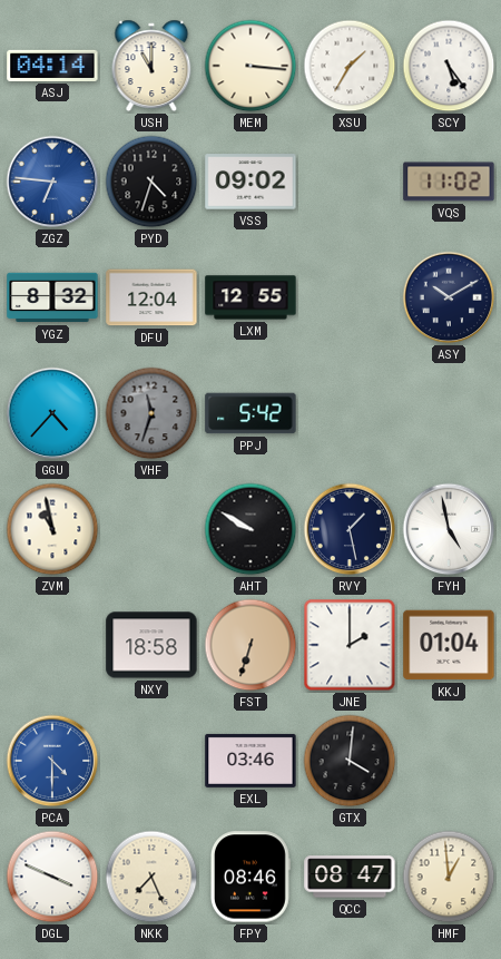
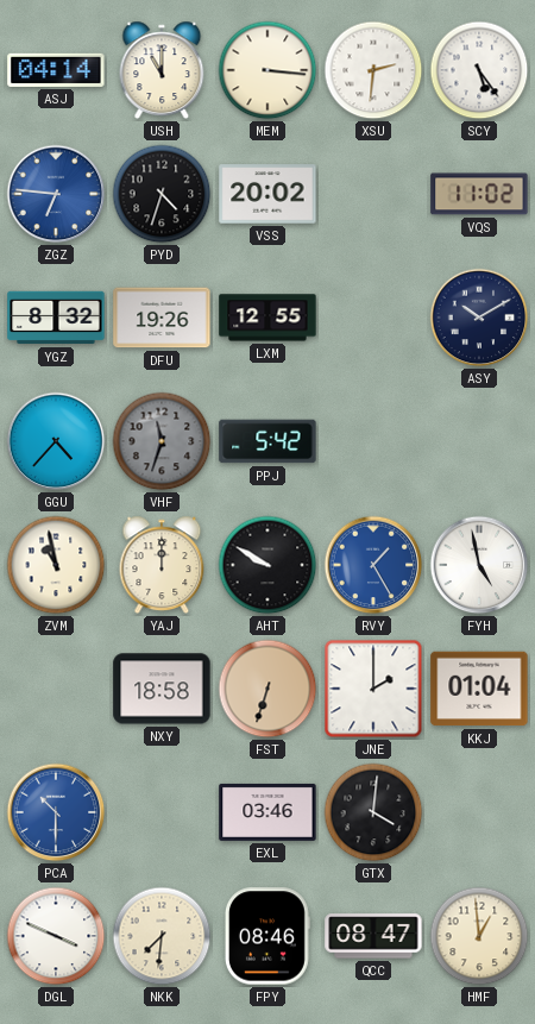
XSU: 1:35 -> 2:31 (373, 70)
VSS: 09:02 -> 20:02 (267, 194)
DFU: 12:04 -> 19:26 (162, 318)
YAJ: none -> 12:00 (162, 565)
RVY: 1:28 -> 1:25 (373, 565)
RVY dial: navy -> blue (373, 565)
PCA: 4:30 -> 10:30 (56, 812)
NKK: 7:26 -> 7:31 (162, 936)
